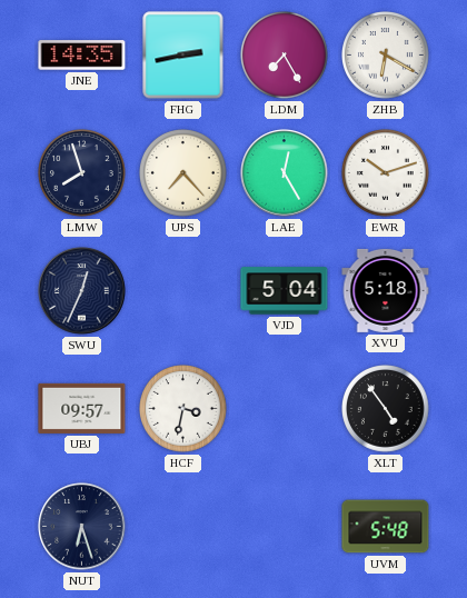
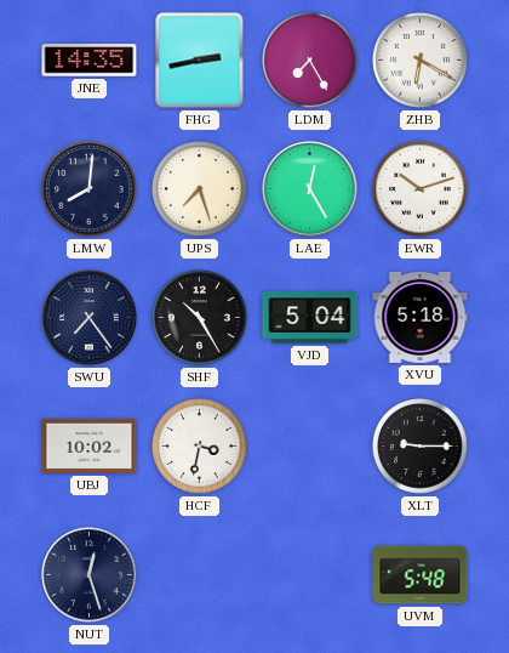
LMW: 7:57 -> 8:01 (90, 189)
UPS: 7:23 -> 7:27 (200, 189)
SWU: 12:34 -> 7:24 (90, 318)
SHF: none -> 10:25 (200, 318)
UBJ: 09:57 -> 10:02 (90, 445)
XLT: 4:54 -> 9:15 (421, 447)
NUT: 6:27 -> 12:27 (90, 575)
